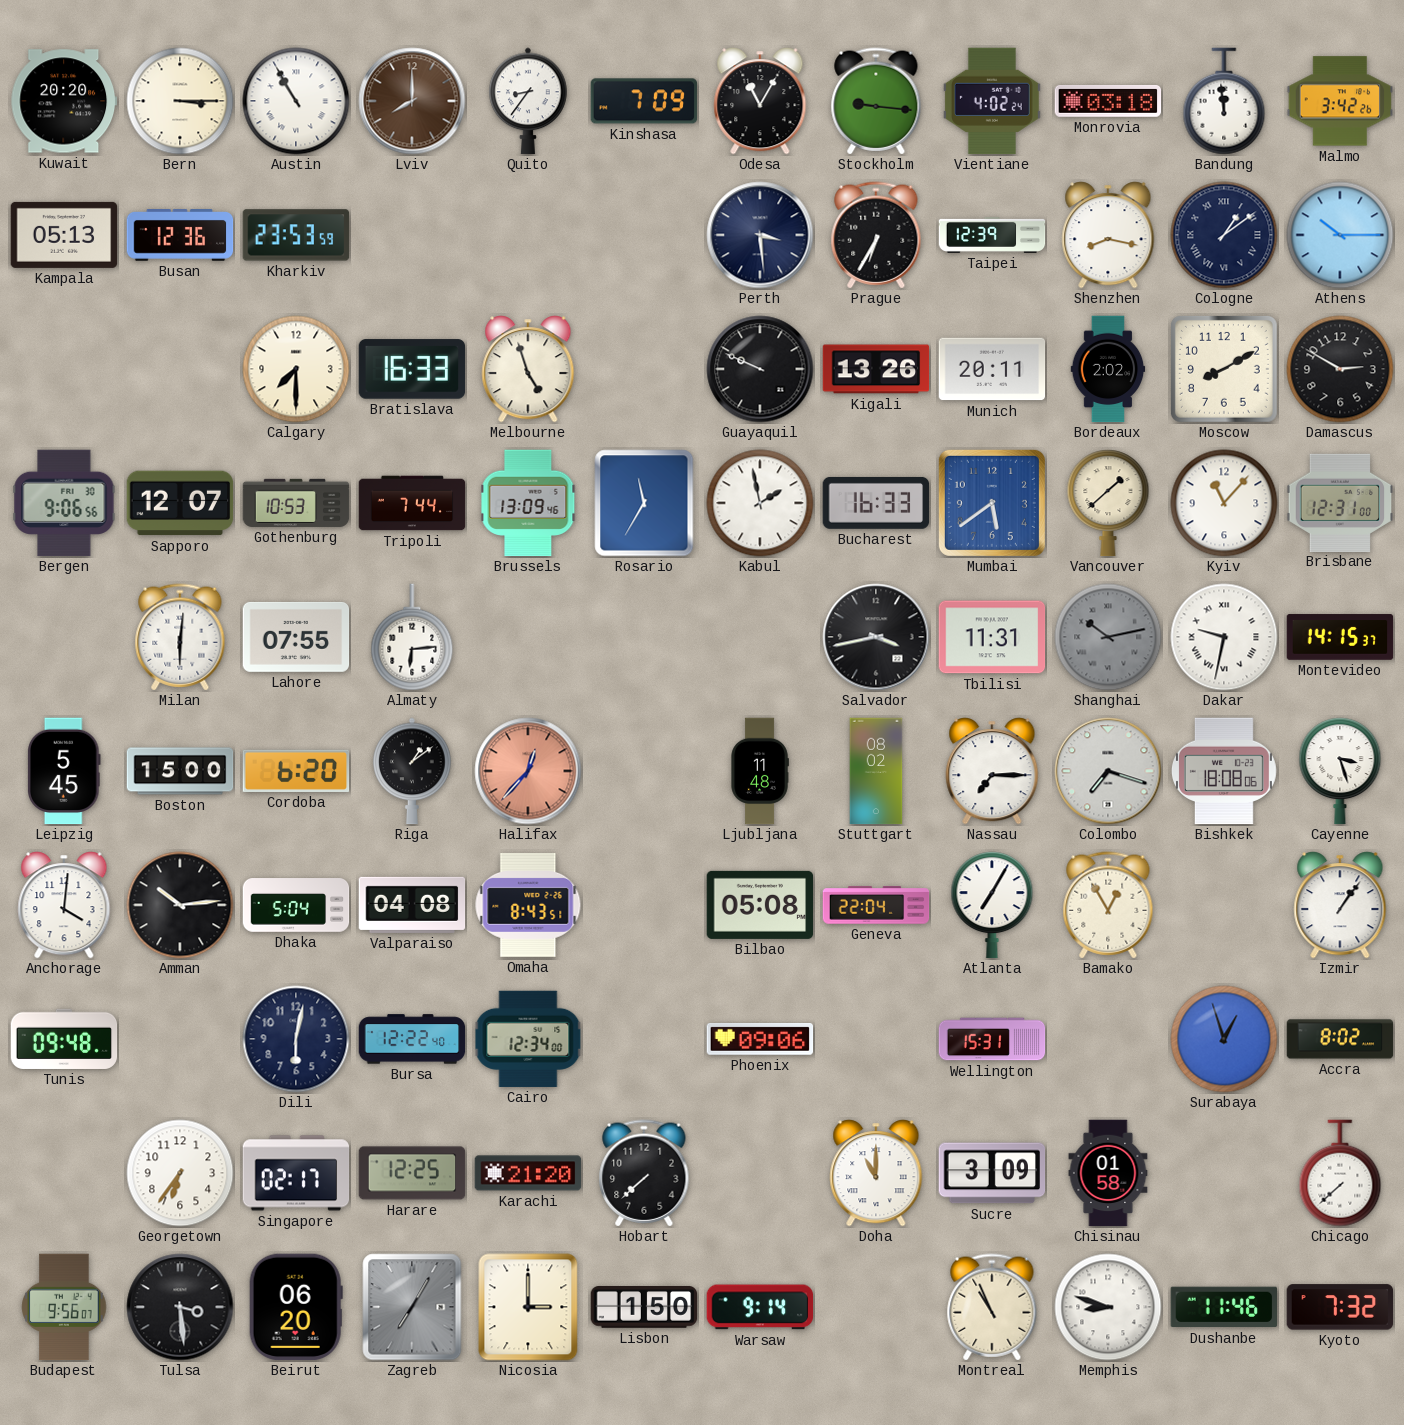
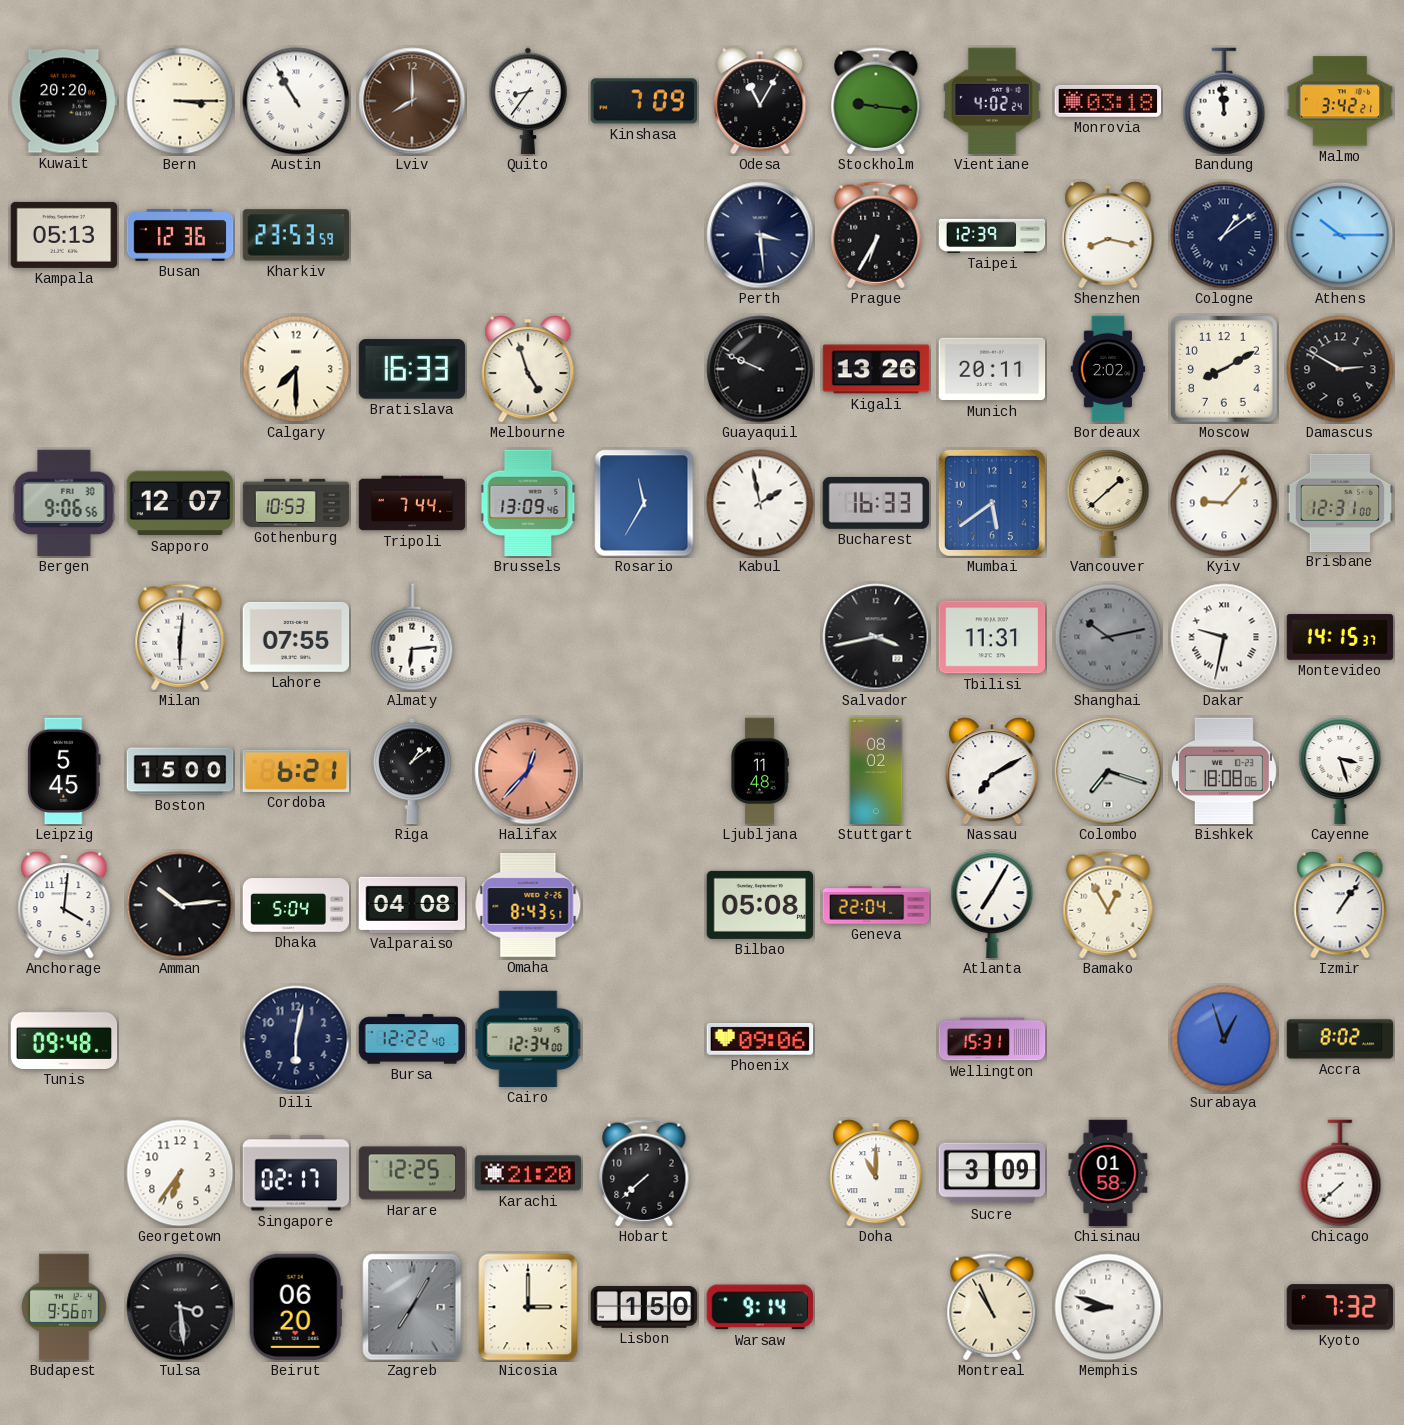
Malmo: 3:42:26 -> 3:42:21 (1340, 101)
Kyiv: 11:07 -> 9:07 (1224, 503)
Cordoba: 6:20 -> 6:21 (296, 771)
Nassau: 7:15 -> 7:10 (992, 771)
Dushanbe: 11:46 -> none (1224, 1307)
